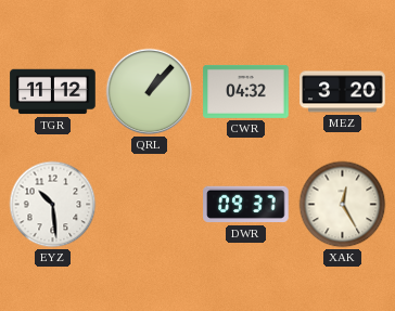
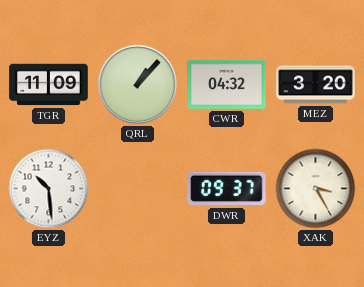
TGR: 11:12 -> 11:09 (49, 85)
XAK: 12:25 -> 3:25 (316, 189)
